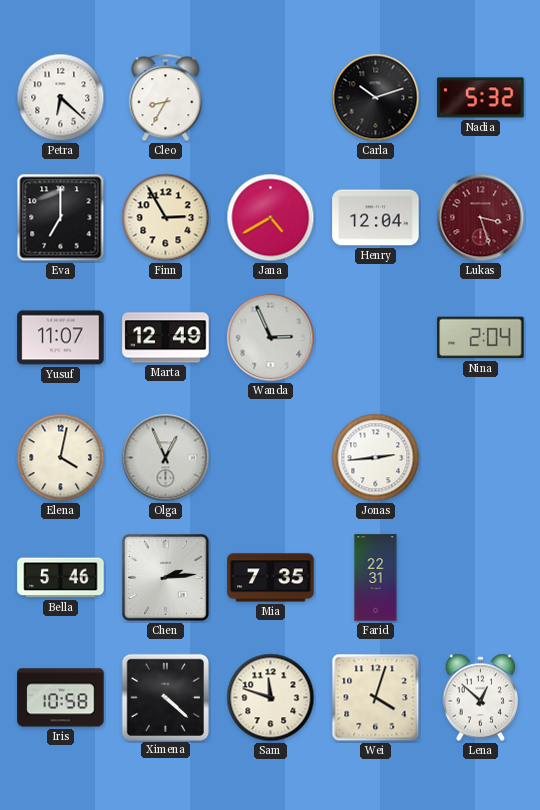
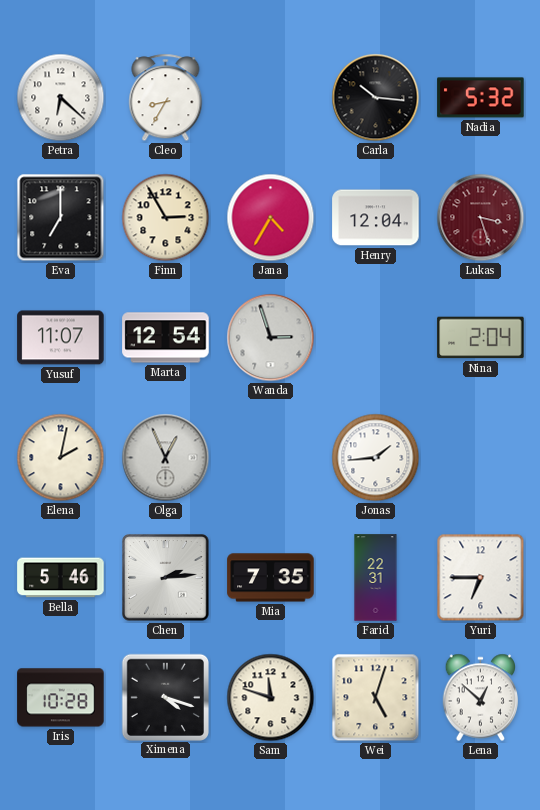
Carla: 10:12 -> 10:16 (376, 98)
Jana: 4:40 -> 4:35 (271, 218)
Marta: 12:49 -> 12:54 (166, 338)
Wanda: 2:56 -> 2:57 (271, 338)
Elena: 4:02 -> 2:02 (61, 458)
Jonas: 2:44 -> 1:44 (376, 458)
Yuri: none -> 6:45 (481, 578)
Iris: 10:58 -> 10:28 (61, 698)
Ximena: 4:22 -> 4:18 (165, 697)
Wei: 4:03 -> 5:03 (376, 698)
